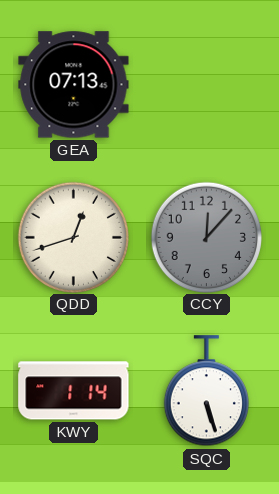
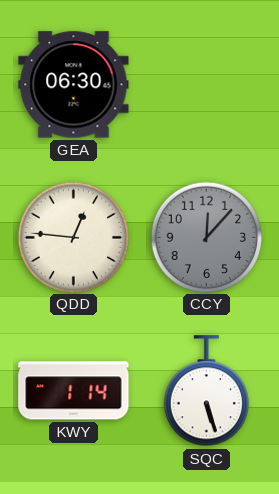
GEA: 07:13 -> 06:30 (74, 85)
QDD: 12:42 -> 12:46 (73, 237)
